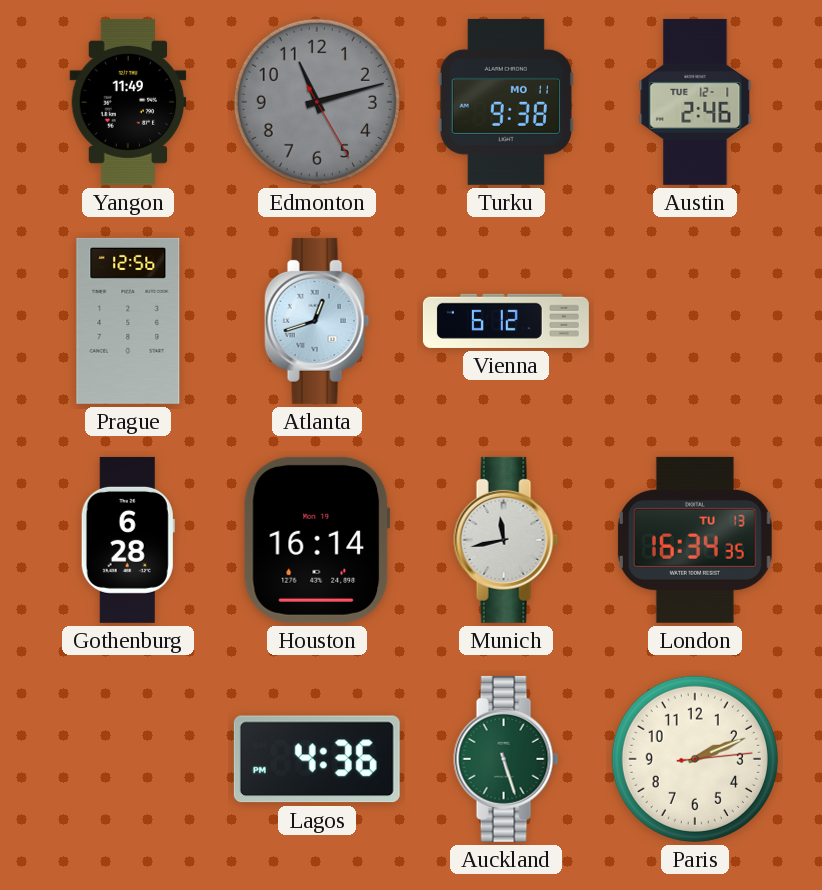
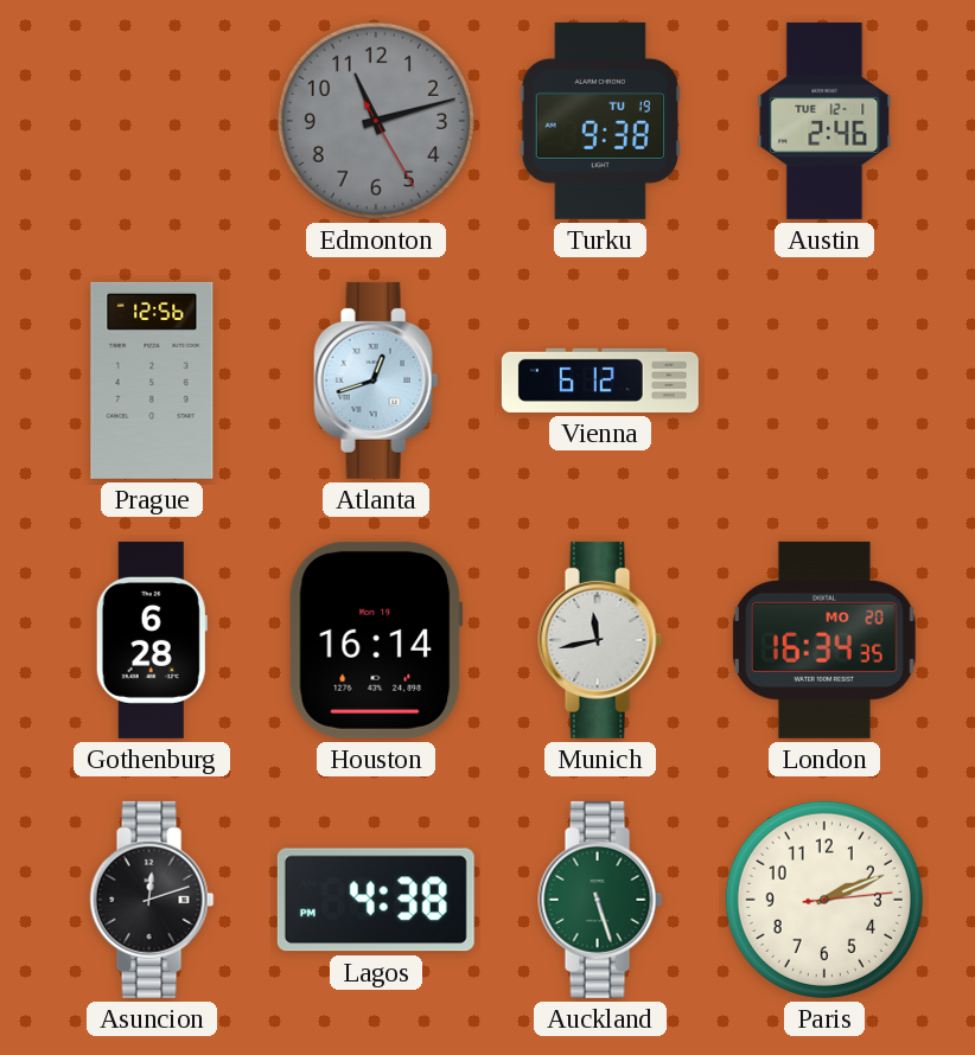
Yangon: 11:49 -> none (128, 102)
Turku date: MO 11 -> TU 19 (600, 121)
London date: TU 13 -> MO 20 (824, 640)
Asuncion: none -> 12:12 (152, 900)
Lagos: 4:36 -> 4:38 (376, 900)
